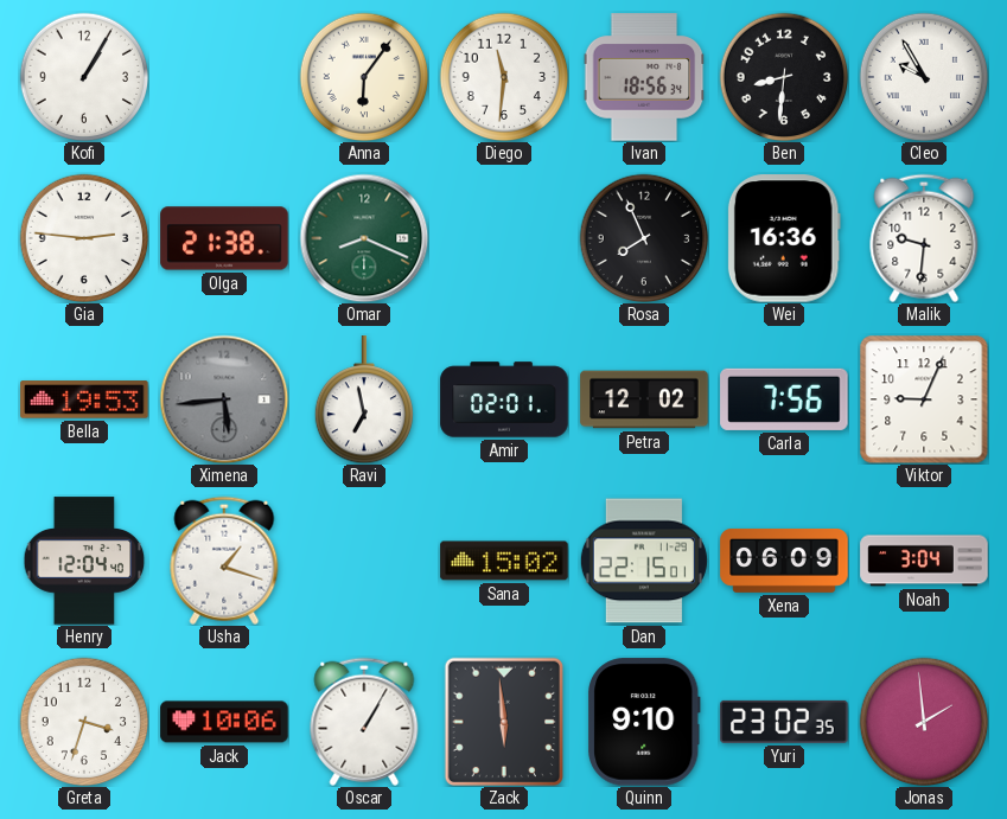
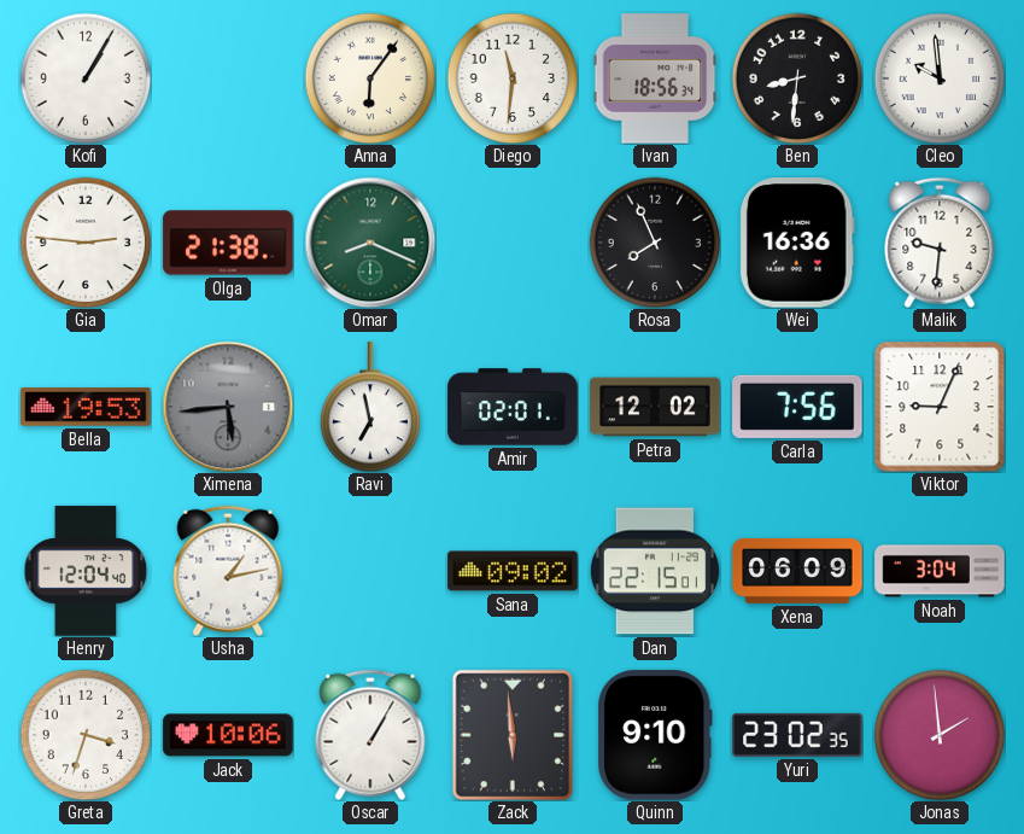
Cleo: 9:55 -> 9:59 (940, 78)
Usha: 1:18 -> 1:13 (228, 571)
Sana: 15:02 -> 09:02 (513, 571)
